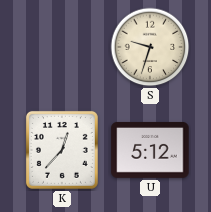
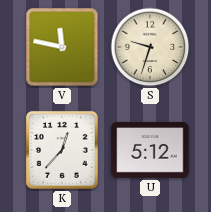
V: none -> 11:47 (62, 47)
